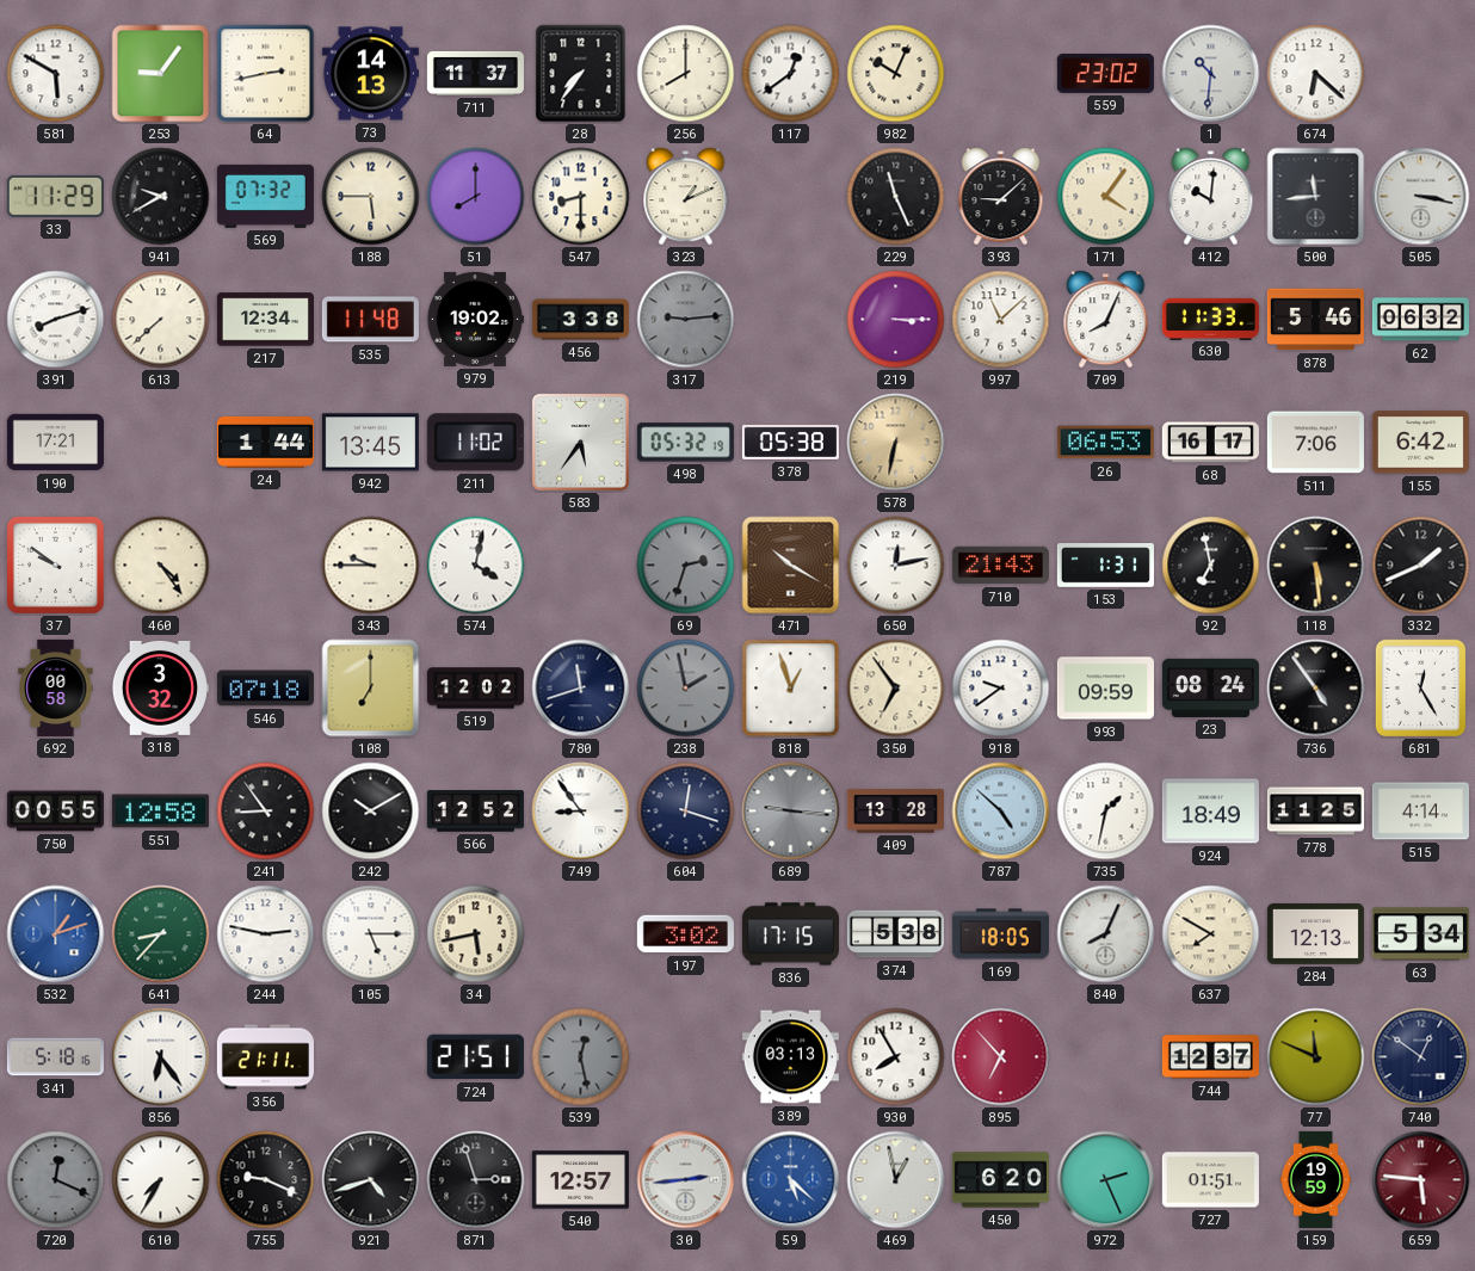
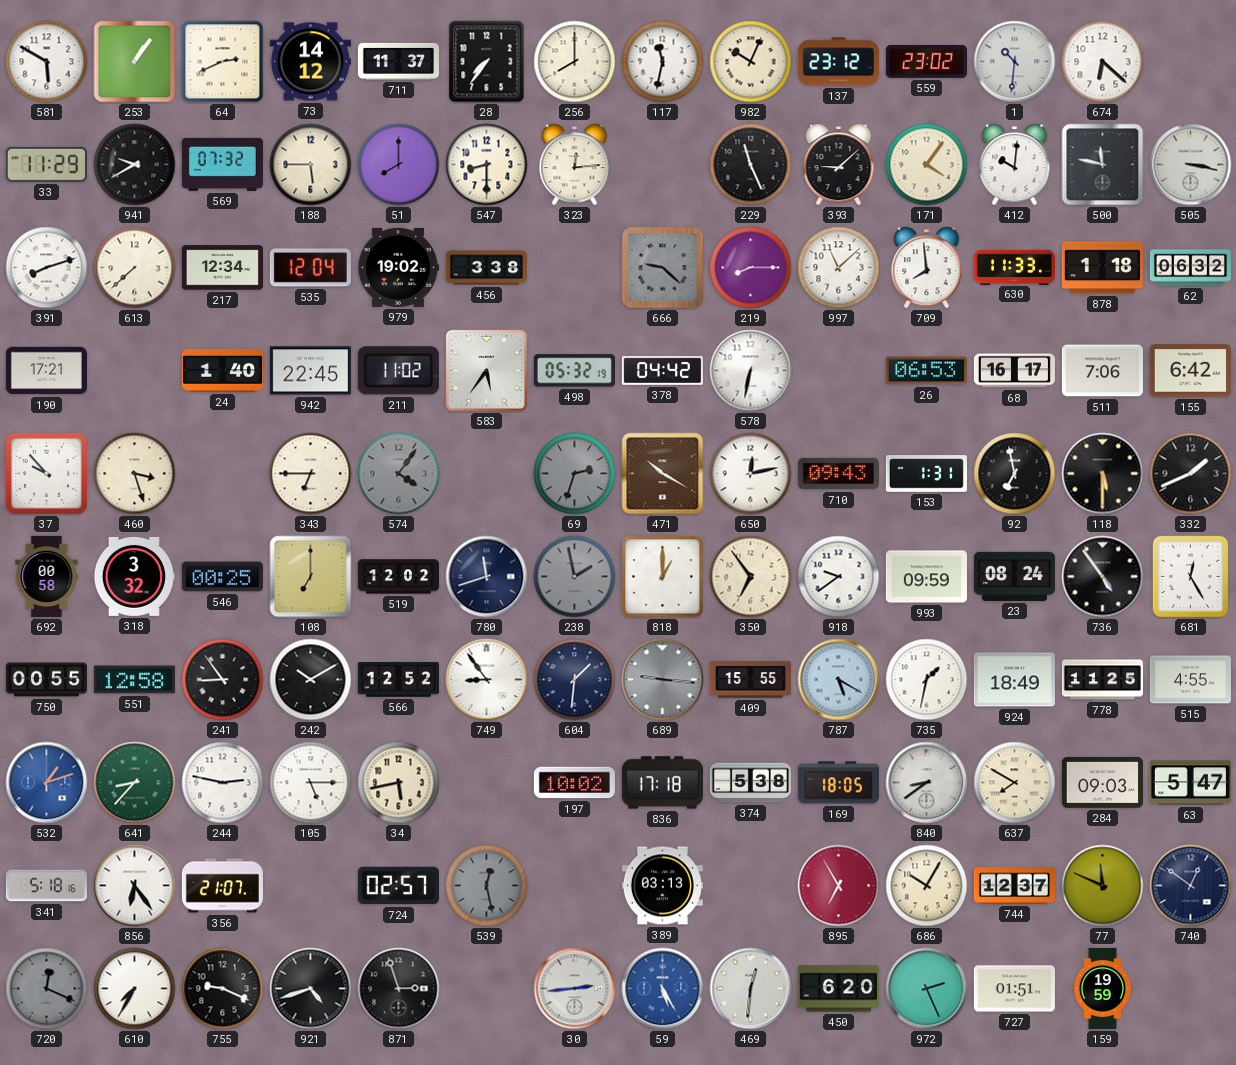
253: 9:06 -> 1:06 (135, 62)
64: 2:43 -> 2:41 (223, 62)
73: 14:13 -> 14:12 (310, 62)
117: 12:39 -> 11:32 (663, 62)
137: none -> 23:12 (838, 62)
323: 1:11 -> 12:14 (575, 165)
500: 11:44 -> 11:47 (1103, 165)
535: 11:48 -> 12:04 (310, 268)
317: 9:14 -> none (686, 320)
666: none -> 9:22 (663, 268)
219: 3:15 -> 8:15 (751, 268)
709: 8:04 -> 7:59 (927, 268)
878: 5:46 -> 1:18 (1102, 268)
24: 1:44 -> 1:40 (222, 370)
942: 13:45 -> 22:45 (310, 371)
378: 05:38 -> 04:42 (662, 370)
578 dial: champagne -> white (751, 371)
37: 9:51 -> 9:53 (46, 473)
460: 4:24 -> 3:27 (135, 474)
343: 9:45 -> 6:45 (311, 474)
574: 4:02 -> 4:06 (399, 474)
574 dial: white -> grey (399, 474)
710: 21:43 -> 09:43 (838, 474)
118: 5:29 -> 5:30 (1103, 474)
546: 07:18 -> 00:25 (222, 577)
818: 12:57 -> 1:00 (663, 577)
604: 12:18 -> 1:31 (575, 680)
409: 13:28 -> 15:55 (750, 680)
787: 4:52 -> 5:20 (839, 680)
515: 4:14 -> 4:55 (1190, 680)
197: 3:02 -> 10:02 (574, 783)
836: 17:15 -> 17:18 (662, 783)
840: 8:04 -> 8:39 (927, 783)
284: 12:13 -> 09:03 (1102, 782)
63: 5:34 -> 5:47 (1190, 783)
356: 21:11 -> 21:07 (222, 886)
724: 21:51 -> 02:57 (398, 886)
930: 7:55 -> none (896, 1057)
895: 6:53 -> 6:55 (839, 886)
686: none -> 10:05 (927, 886)
540: 12:57 -> none (580, 1180)
59: 5:22 -> 5:25 (663, 989)
469: 12:58 -> 12:31 (751, 989)
659: 5:46 -> none (1421, 1180)
